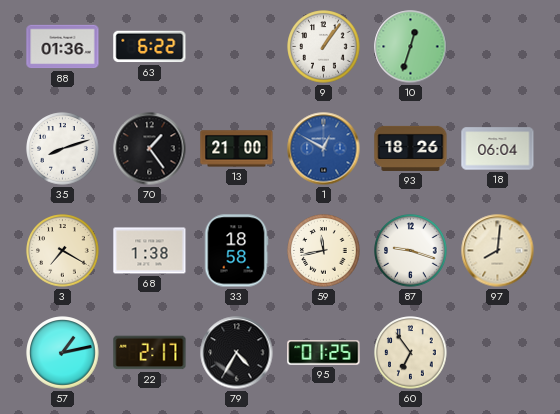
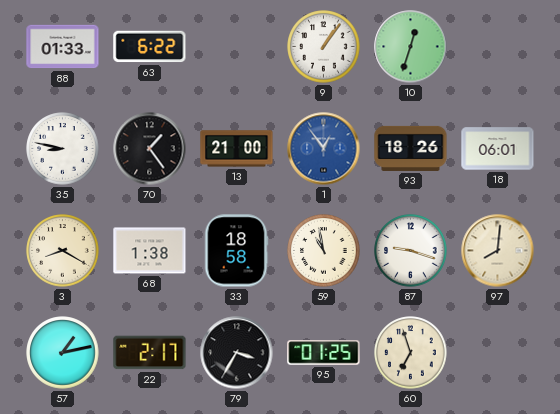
88: 01:36 -> 01:33 (63, 47)
35: 8:12 -> 8:47 (63, 149)
1: 12:50 -> 12:54 (324, 149)
18: 06:04 -> 06:01 (498, 149)
3: 7:20 -> 8:20 (63, 251)
59: 11:43 -> 10:58 (324, 251)
79: 4:35 -> 3:35 (237, 353)
60: 6:54 -> 6:57 (411, 353)
